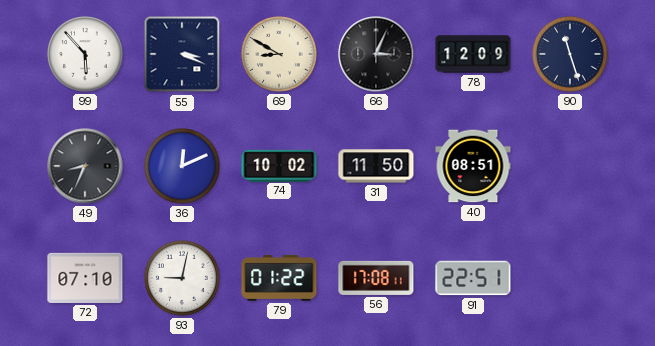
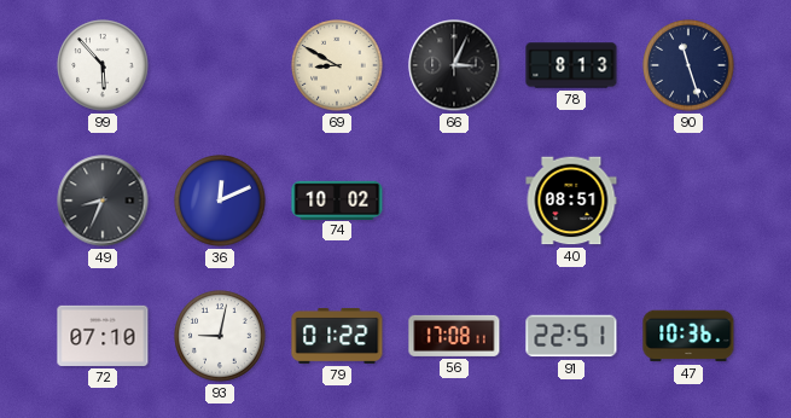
55: 3:19 -> none (182, 54)
78: 12:09 -> 8:13 (571, 65)
31: 11:50 -> none (376, 166)
47: none -> 10:36 (688, 336)
